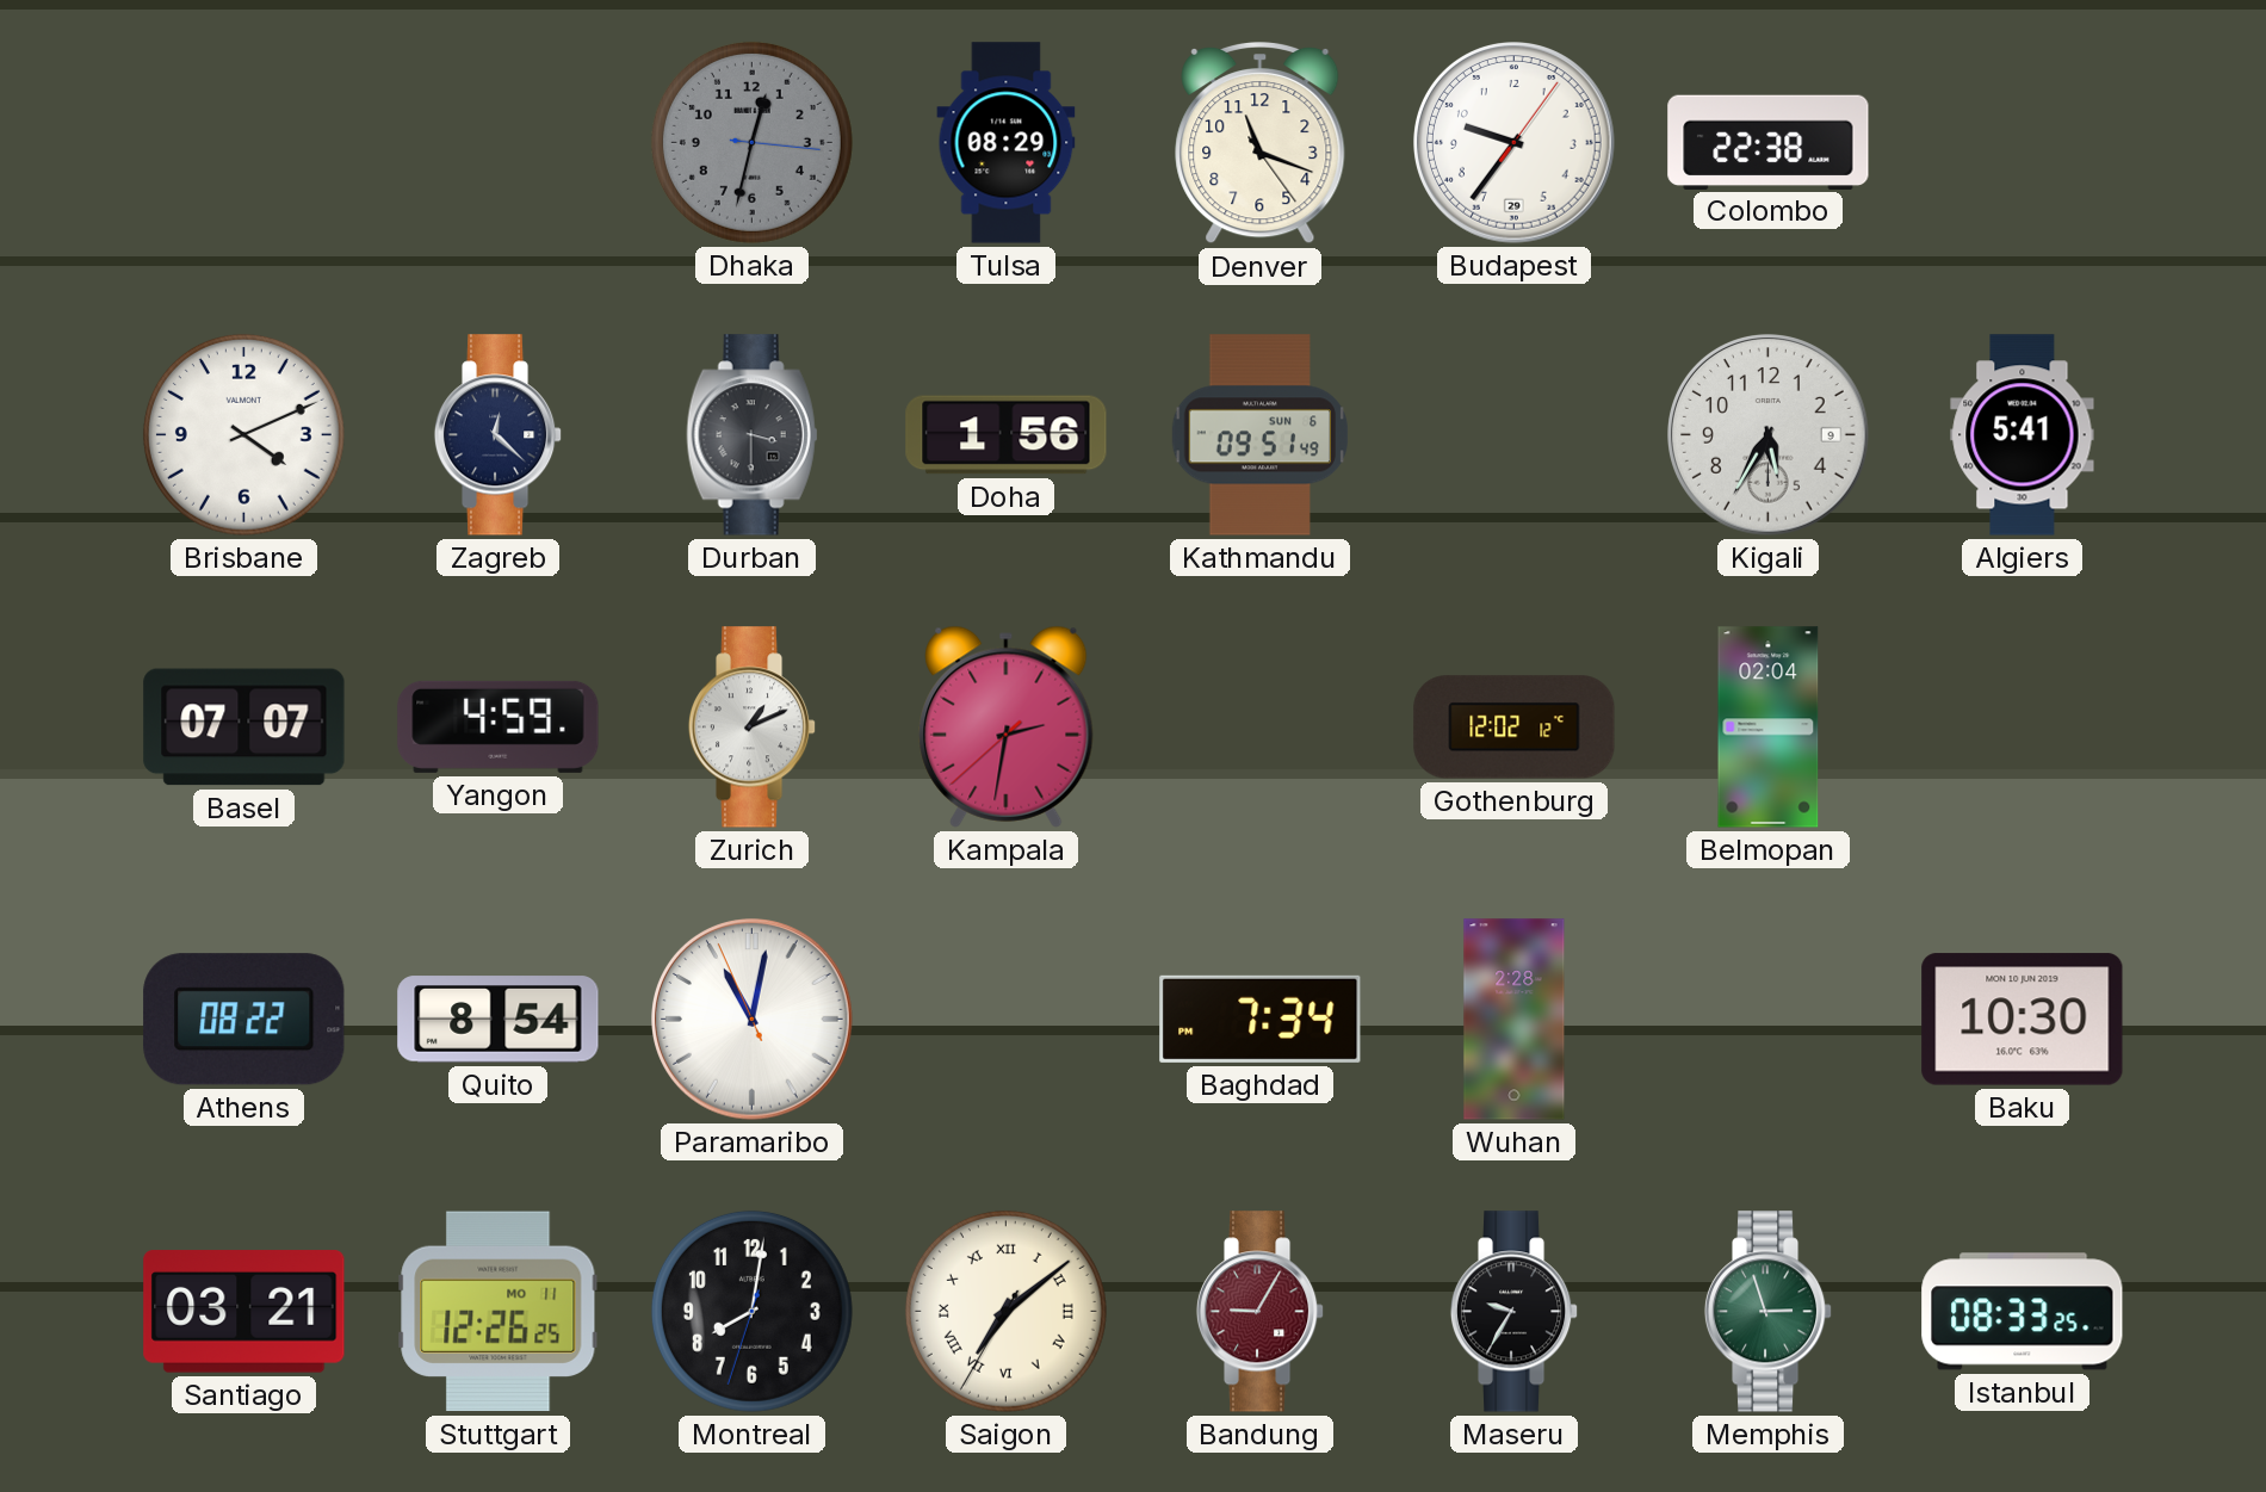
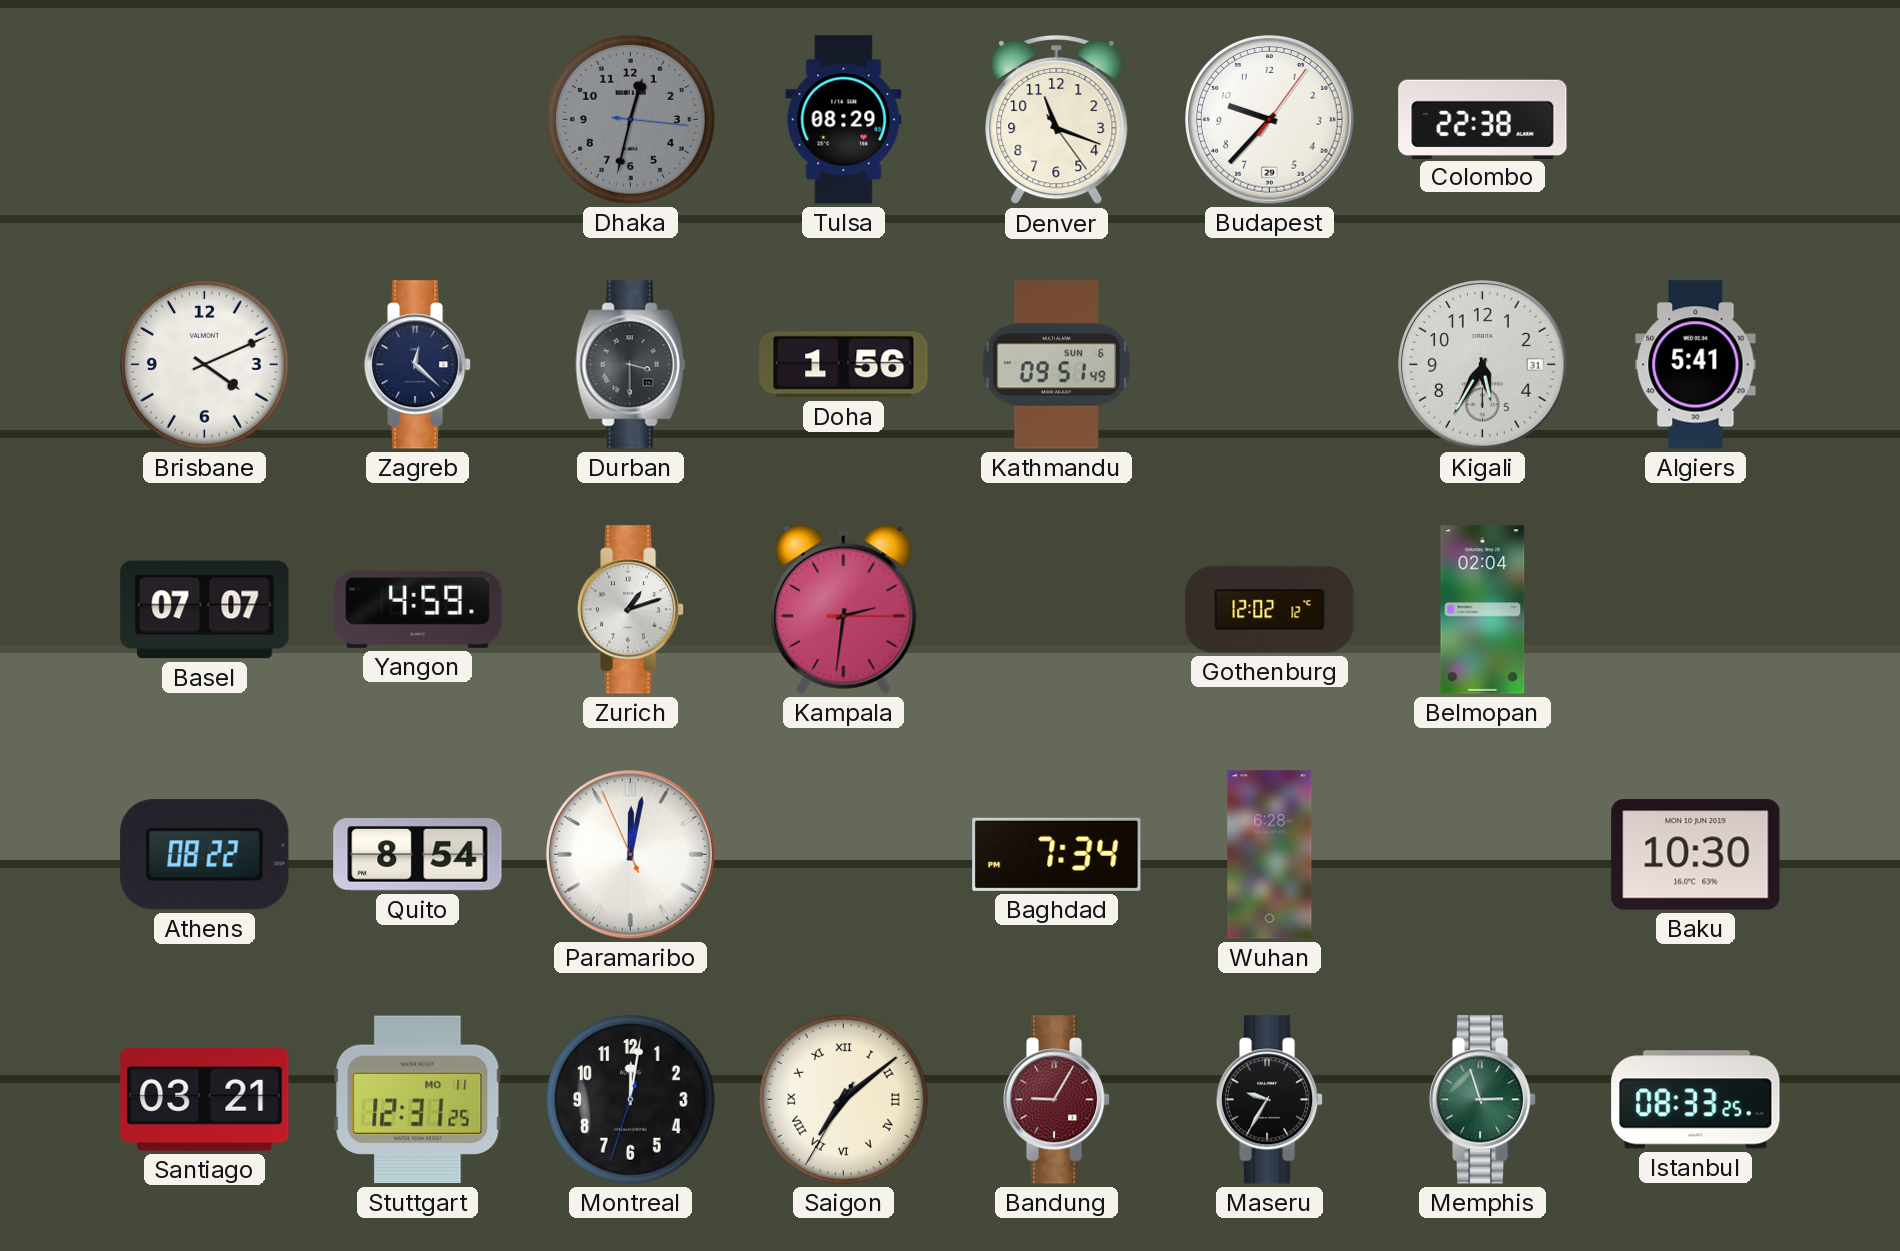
Budapest: 9:36 -> 9:37 (1270, 120)
Kigali date: 9 -> 31 (1483, 365)
Zurich: 1:11 -> 1:12 (631, 610)
Kampala: 2:31:38 -> 2:31:15 (844, 609)
Paramaribo: 11:01 -> 12:01 (631, 855)
Wuhan: 2:28 -> 6:28 (1270, 855)
Stuttgart: 12:26 -> 12:31 (418, 1100)
Montreal: 8:01 -> 12:01 (630, 1099)
